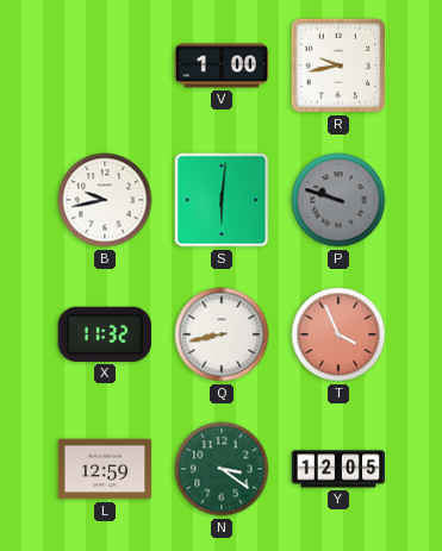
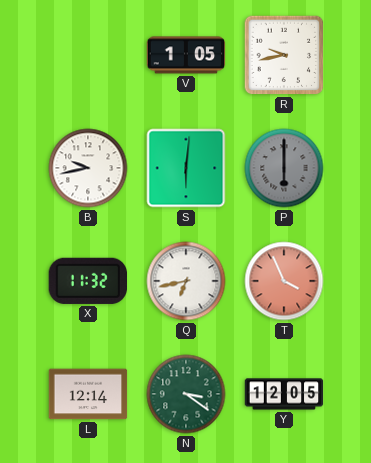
V: 1:00 -> 1:05 (186, 55)
P: 9:48 -> 6:00 (284, 168)
Q: 8:43 -> 6:43 (186, 281)
L: 12:59 -> 12:14 (88, 394)
